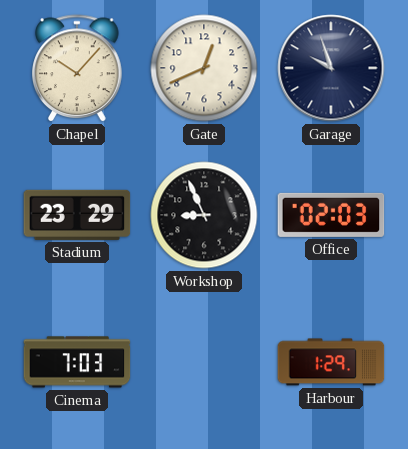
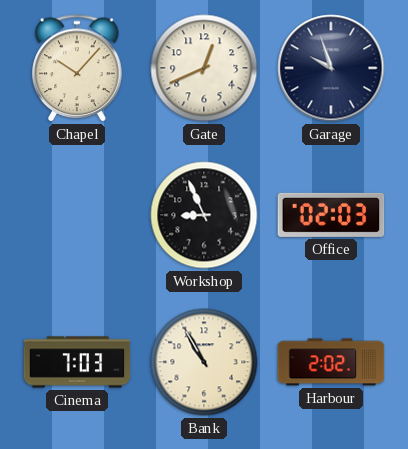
Stadium: 23:29 -> none (77, 215)
Bank: none -> 10:55 (204, 362)
Harbour: 1:29 -> 2:02 (331, 362)
